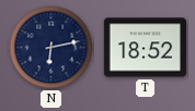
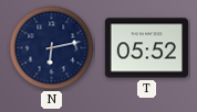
T: 18:52 -> 05:52 (146, 48)
